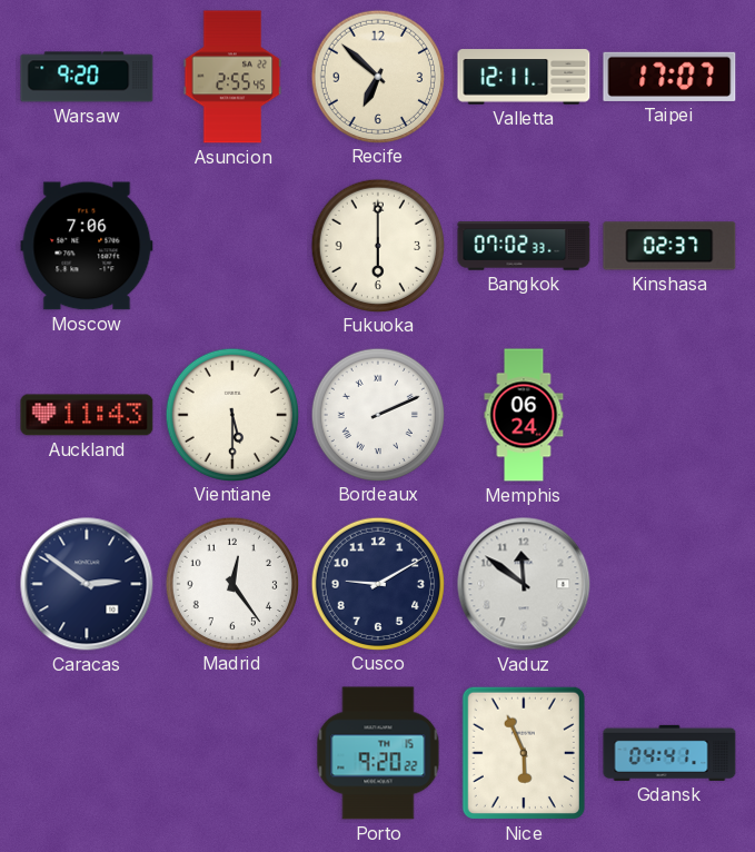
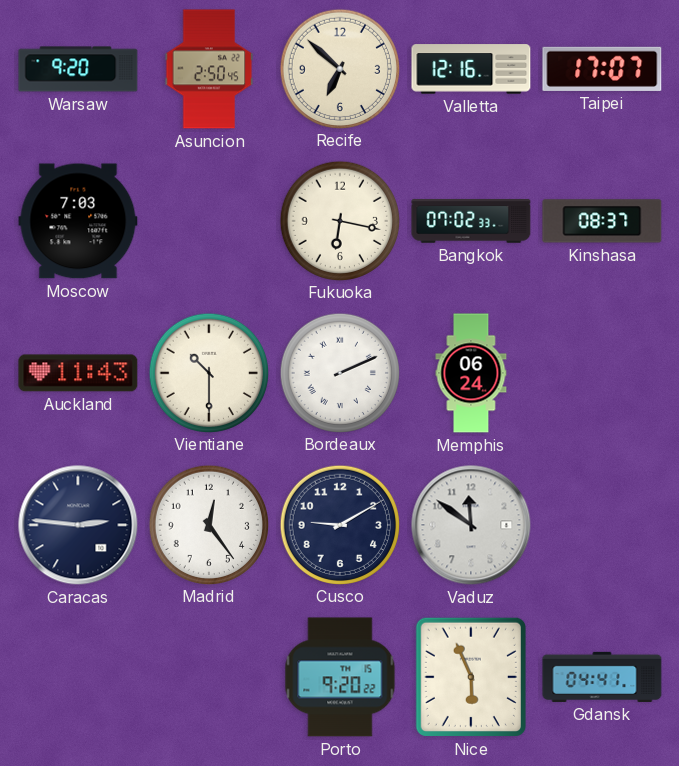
Asuncion: 2:55 -> 2:50 (209, 69)
Valletta: 12:11 -> 12:16 (471, 69)
Moscow: 7:06 -> 7:03 (78, 221)
Fukuoka: 6:00 -> 6:17 (339, 220)
Kinshasa: 02:37 -> 08:37 (602, 221)
Vientiane: 5:30 -> 10:30 (208, 372)
Caracas: 2:51 -> 2:46 (78, 525)
